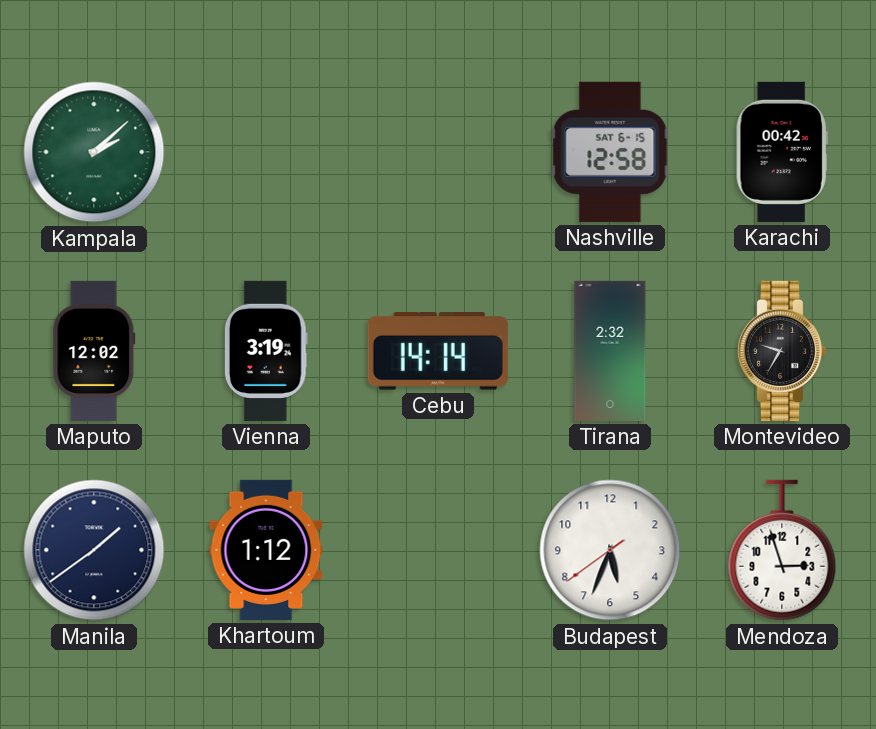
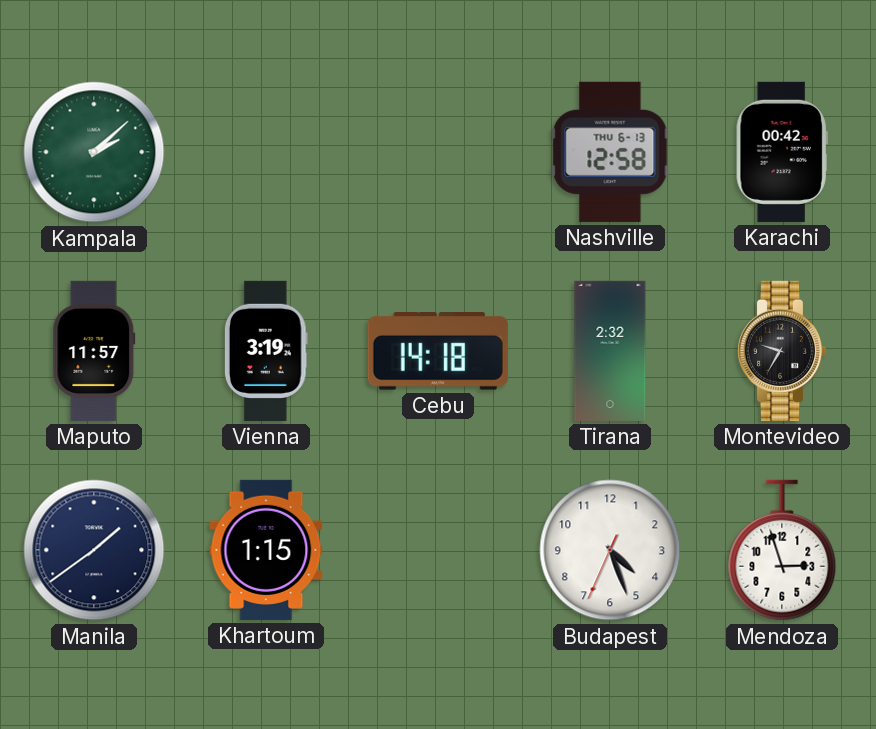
Nashville date: SAT 6-15 -> THU 6-13 (610, 152)
Maputo: 12:02 -> 11:57 (94, 351)
Cebu: 14:14 -> 14:18 (438, 352)
Khartoum: 1:12 -> 1:15 (266, 550)
Budapest: 5:33 -> 4:26 (610, 550)
